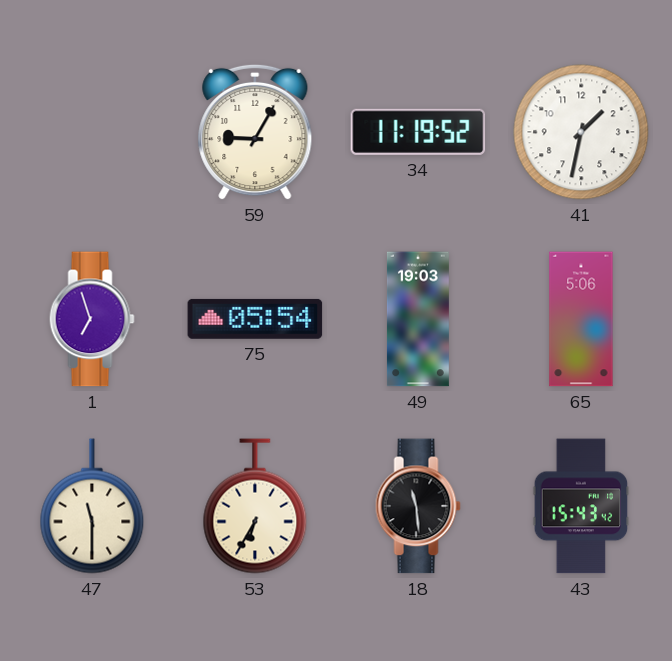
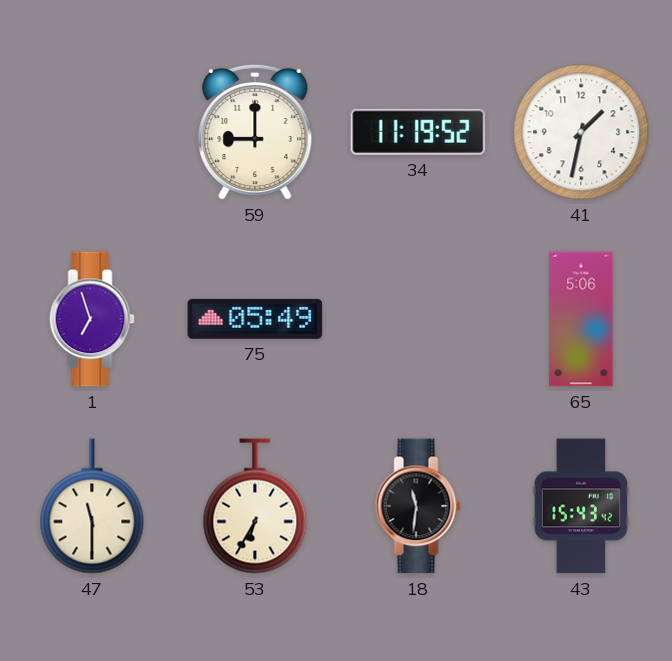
59: 9:05 -> 9:00 (255, 132)
75: 05:54 -> 05:49 (255, 319)
49: 19:03 -> none (418, 319)
18: 11:29 -> 11:31 (418, 506)
